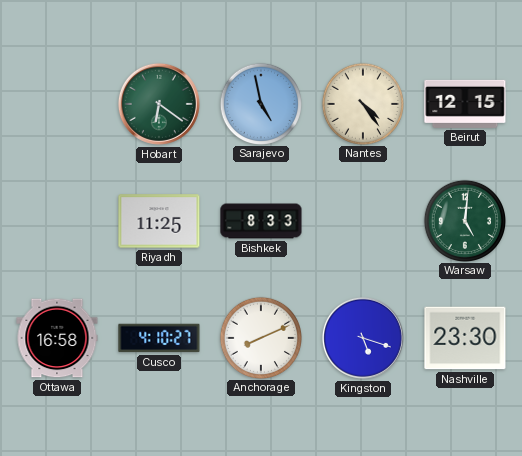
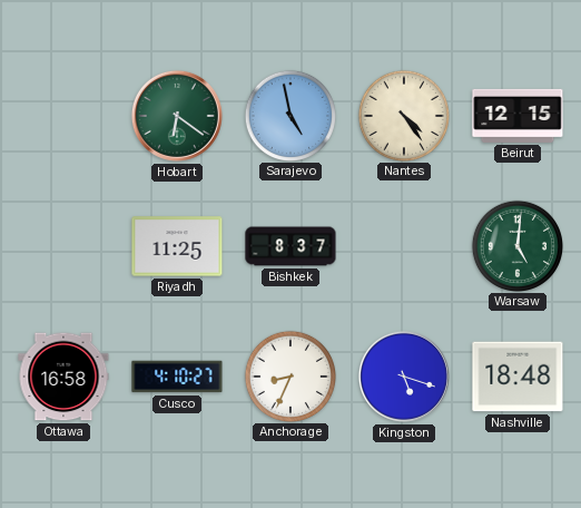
Bishkek: 8:33 -> 8:37 (290, 246)
Anchorage: 8:11 -> 8:34 (289, 375)
Nashville: 23:30 -> 18:48 (518, 377)
